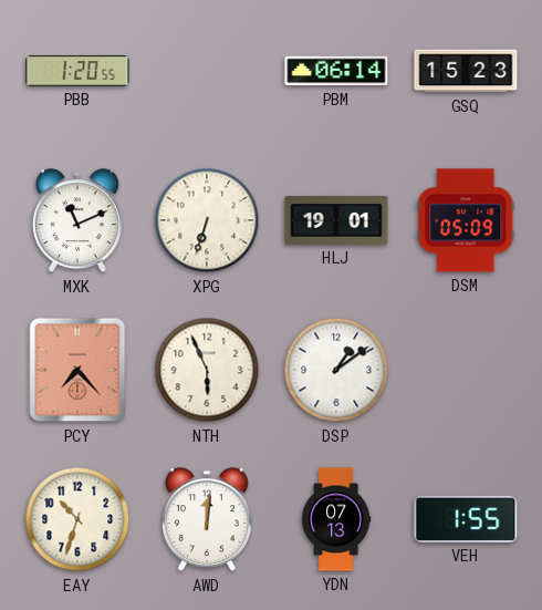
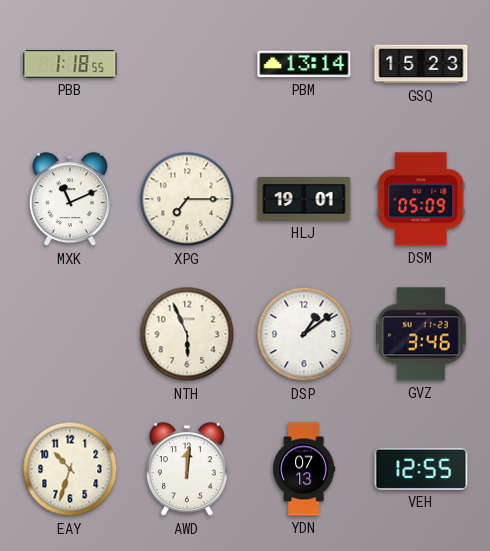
PBB: 1:20 -> 1:18 (70, 64)
PBM: 06:14 -> 13:14 (304, 64)
XPG: 6:33 -> 7:15 (187, 199)
PCY: 7:23 -> none (77, 370)
GVZ: none -> 3:46 (421, 334)
VEH: 1:55 -> 12:55 (421, 469)
